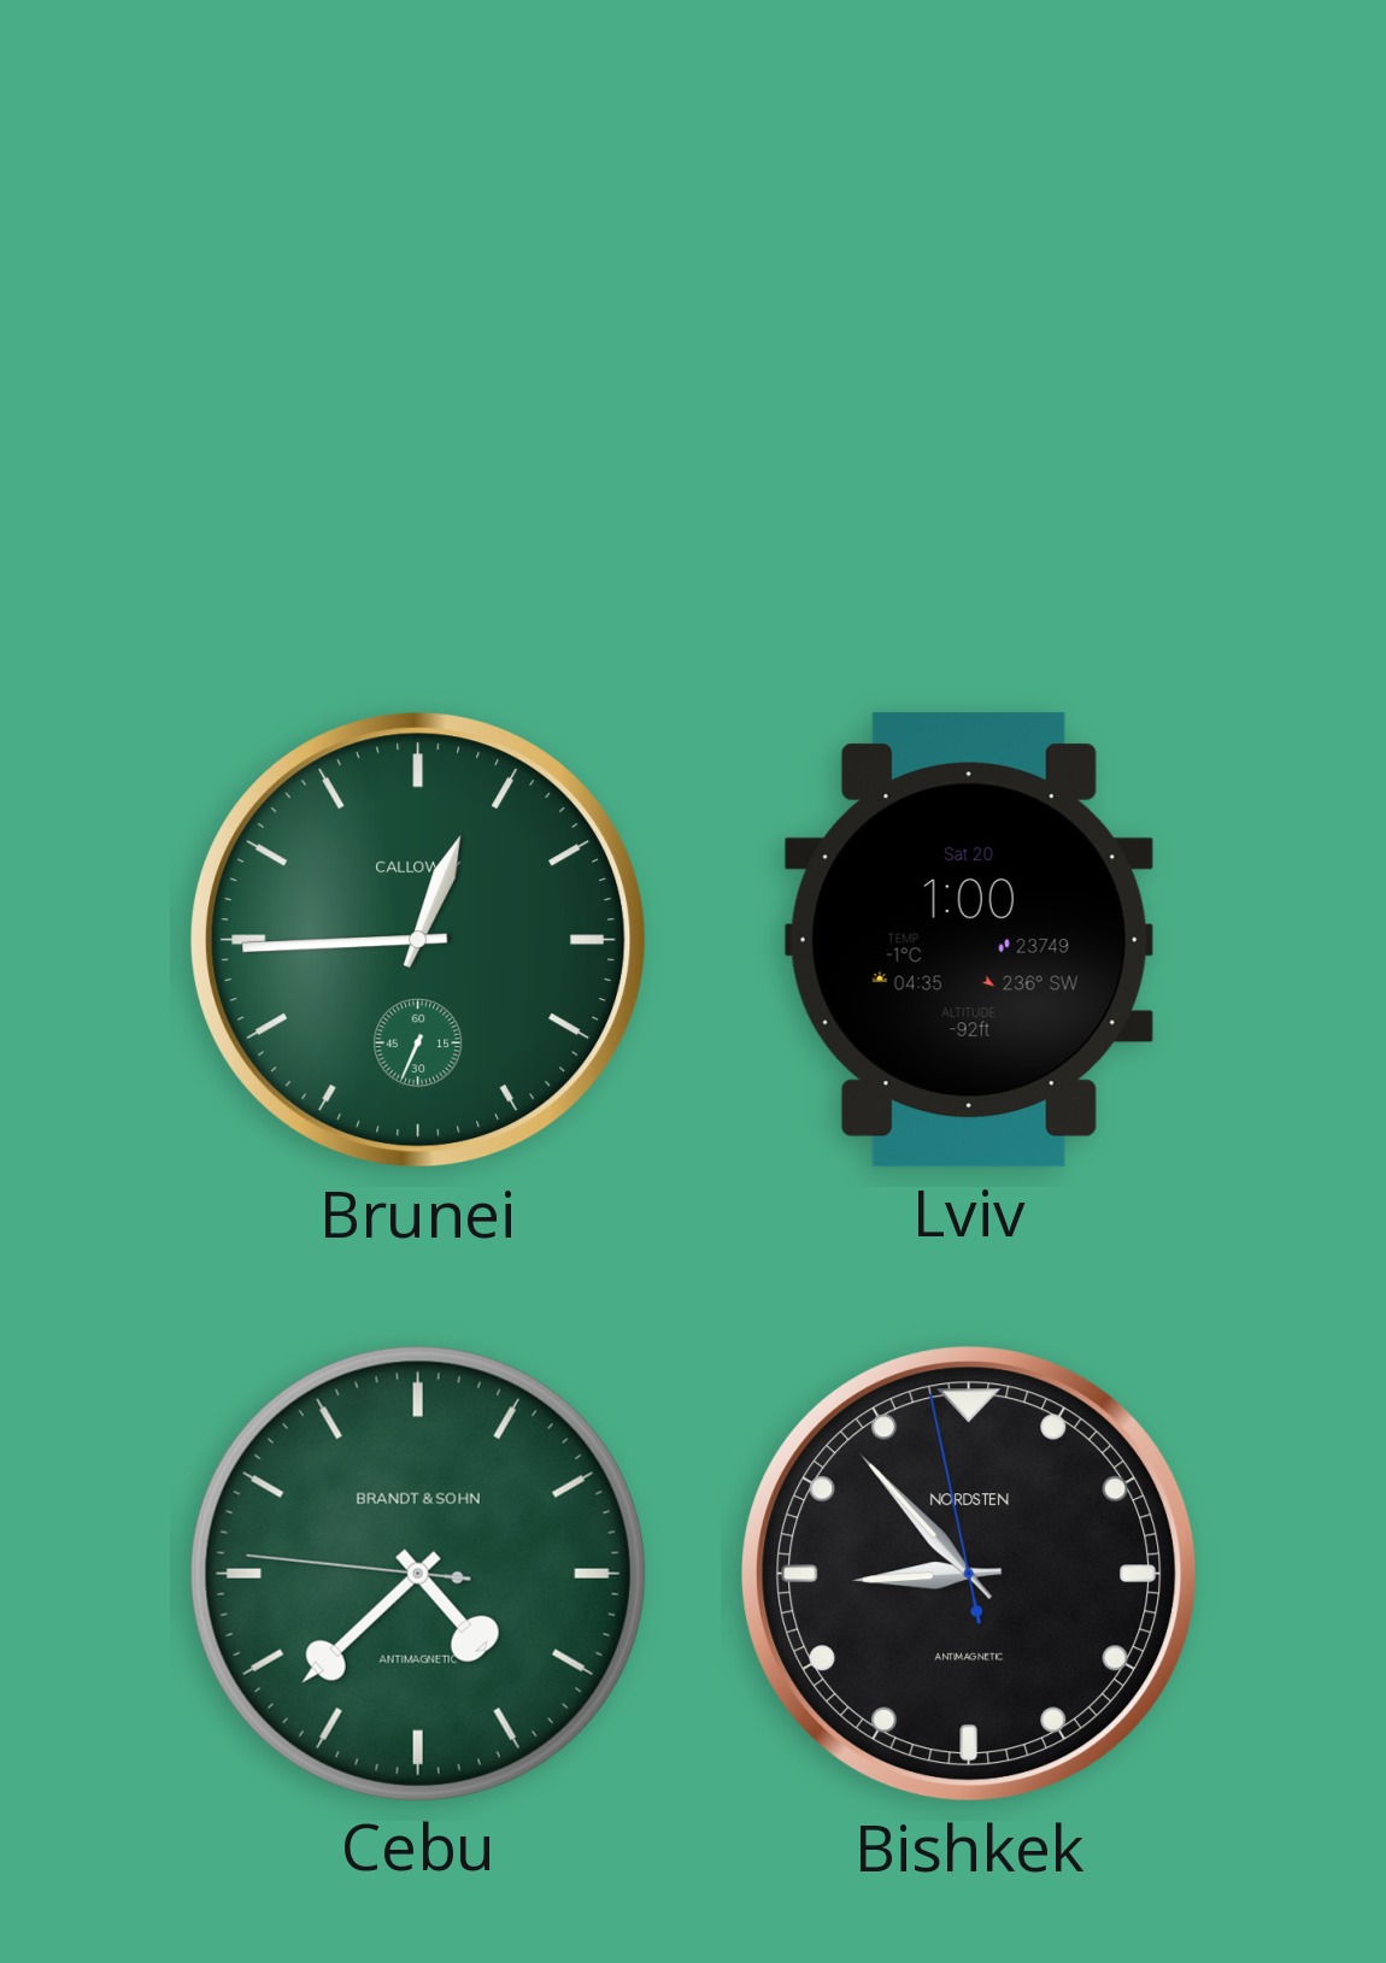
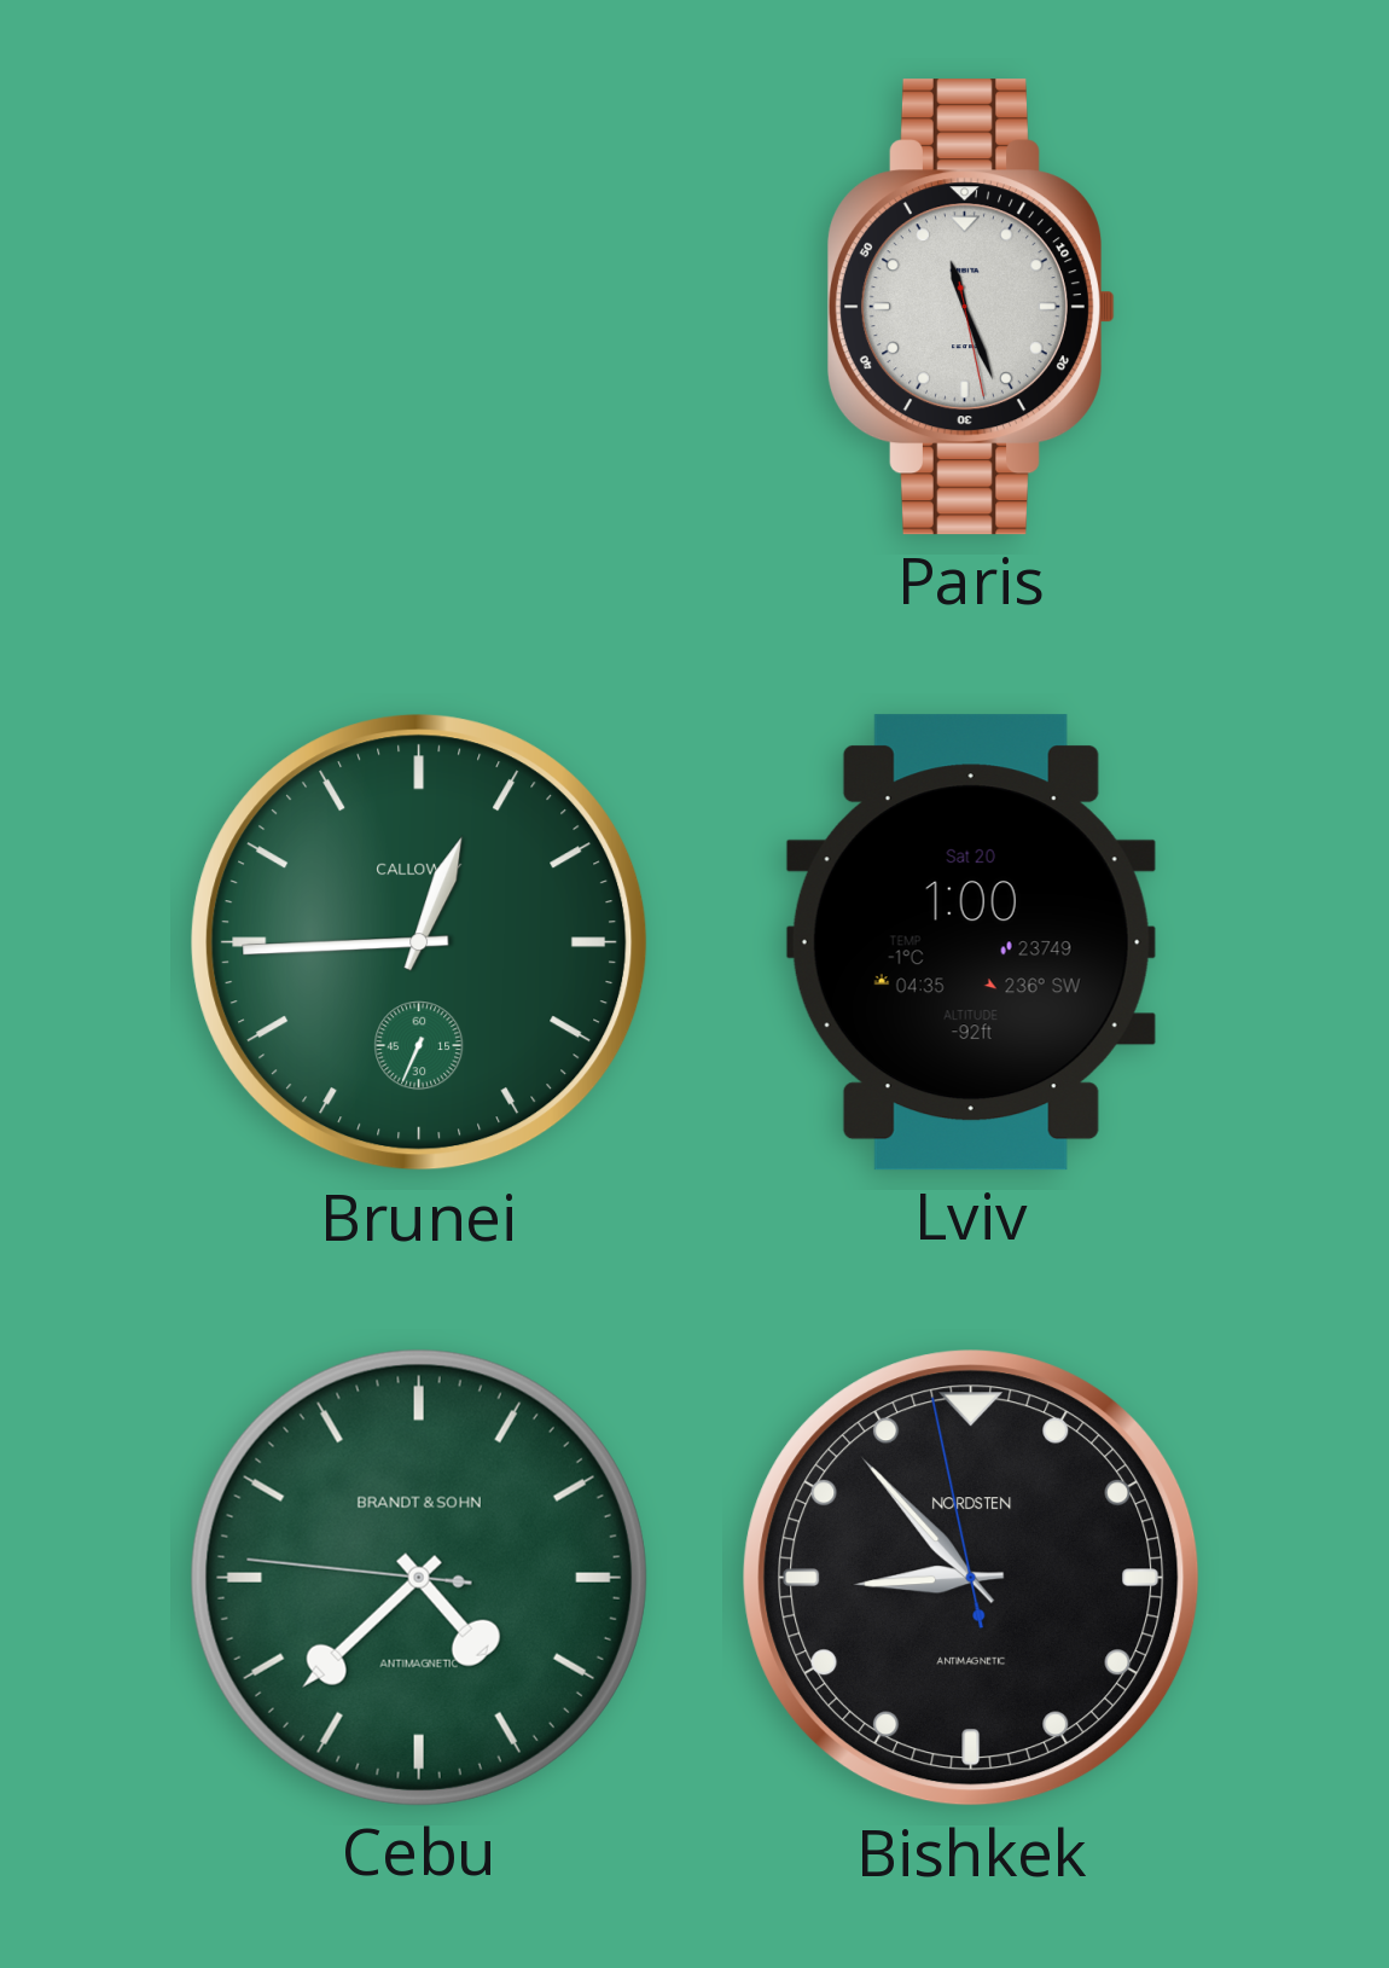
Paris: none -> 11:26 (970, 307)
